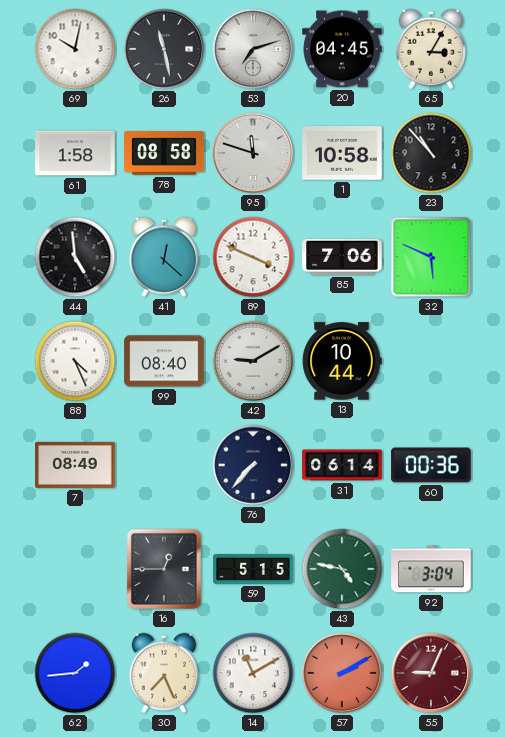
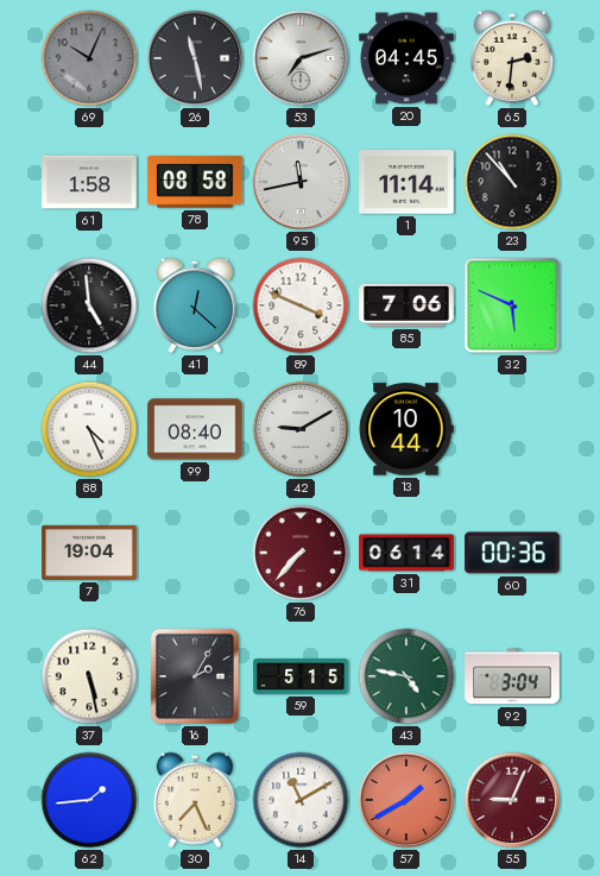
69: 10:02 -> 10:04 (89, 58)
69 dial: white -> grey (89, 58)
65: 3:05 -> 2:31 (511, 58)
95: 11:48 -> 11:43 (301, 182)
1: 10:58 -> 11:14 (406, 182)
7: 08:49 -> 19:04 (89, 553)
76 dial: navy -> burgundy (301, 553)
37: none -> 5:28 (89, 676)
16: 12:45 -> 2:05 (195, 676)
57: 2:10 -> 1:40 (406, 800)
